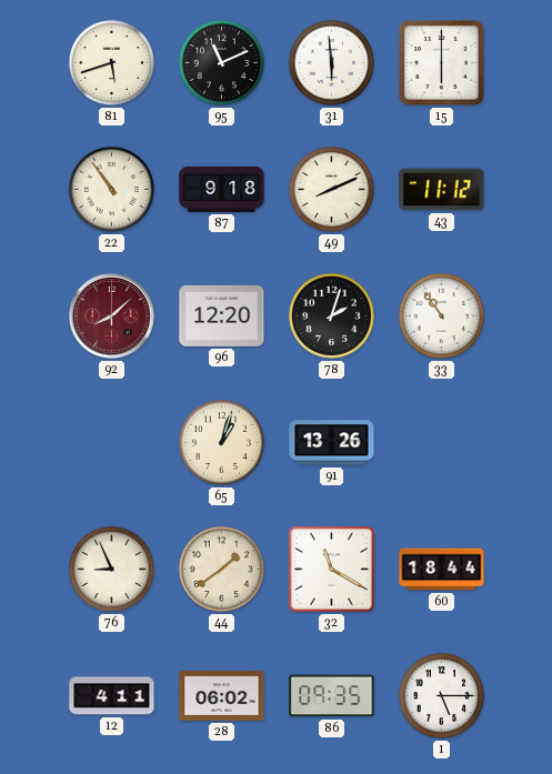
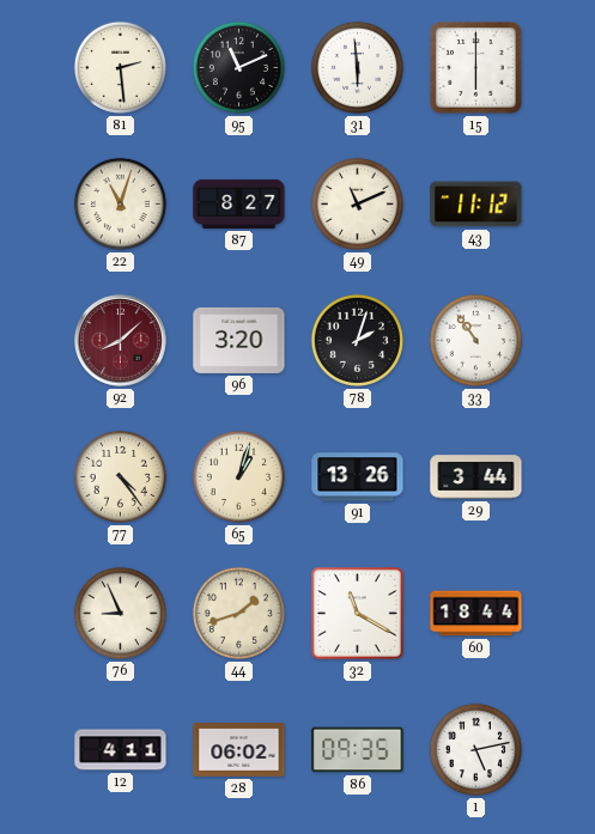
81: 5:42 -> 2:29 (120, 67)
22: 10:54 -> 11:03 (120, 203)
87: 9:18 -> 8:27 (239, 203)
49: 8:11 -> 11:11 (357, 203)
96: 12:20 -> 3:20 (239, 340)
77: none -> 4:24 (120, 476)
29: none -> 3:44 (476, 477)
44: 1:39 -> 1:42 (238, 613)
1: 5:15 -> 5:13 (475, 749)
